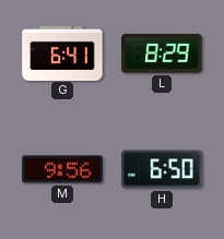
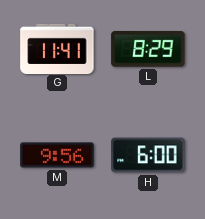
G: 6:41 -> 11:41 (57, 48)
H: 6:50 -> 6:00 (148, 155)
